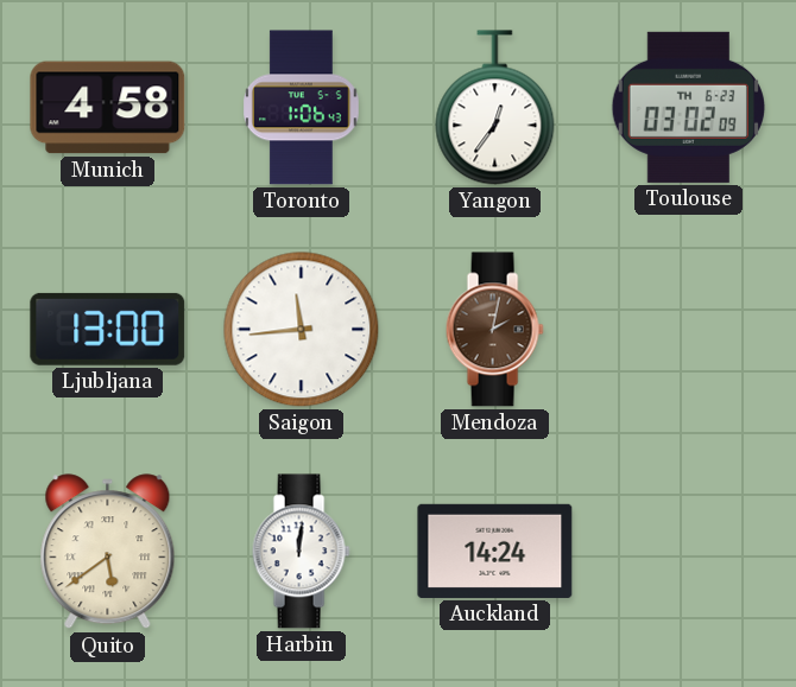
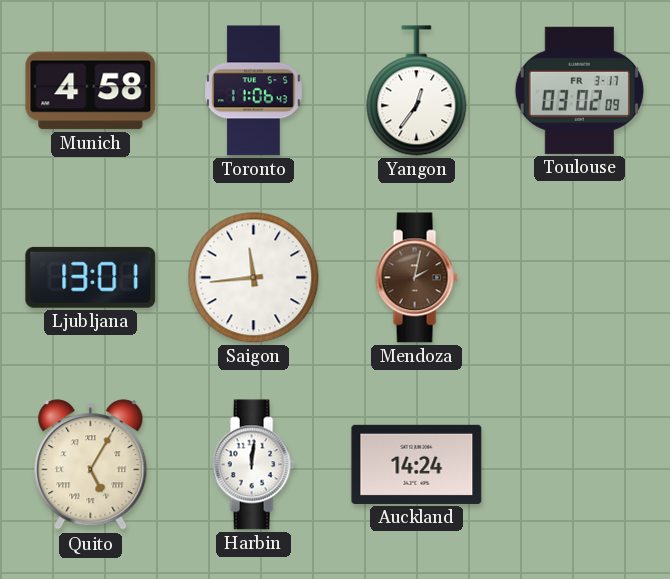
Toronto: 1:06 -> 11:06 (254, 91)
Toulouse date: TH 6-23 -> FR 3-17 (579, 90)
Ljubljana: 13:00 -> 13:01 (91, 277)
Quito: 5:39 -> 5:05 (91, 465)
